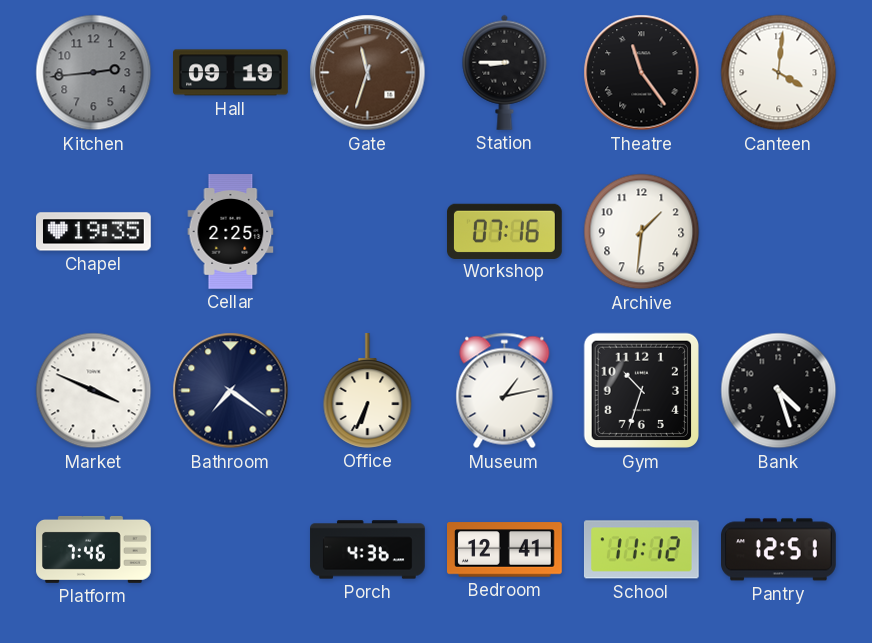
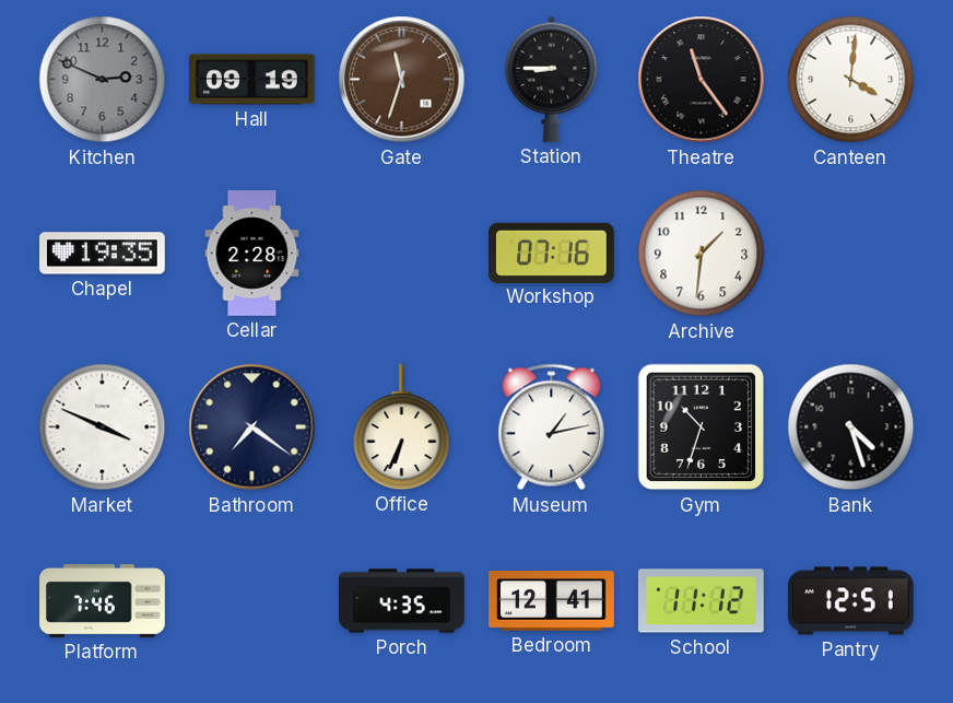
Kitchen: 2:44 -> 2:49 (103, 80)
Cellar: 2:25 -> 2:28 (252, 254)
Porch: 4:36 -> 4:35 (402, 601)
